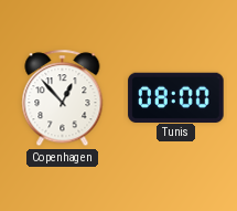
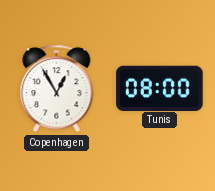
Copenhagen: 12:53 -> 12:55 (57, 89)
